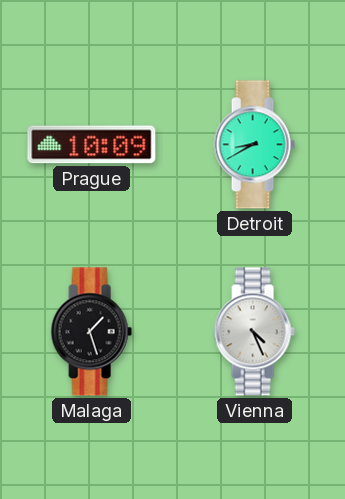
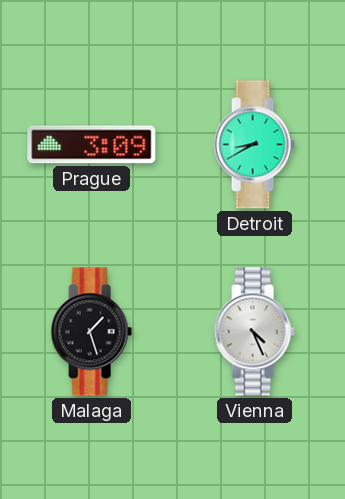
Prague: 10:09 -> 3:09 (92, 145)
